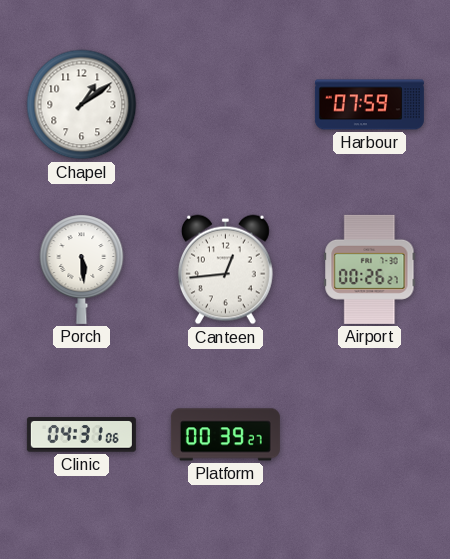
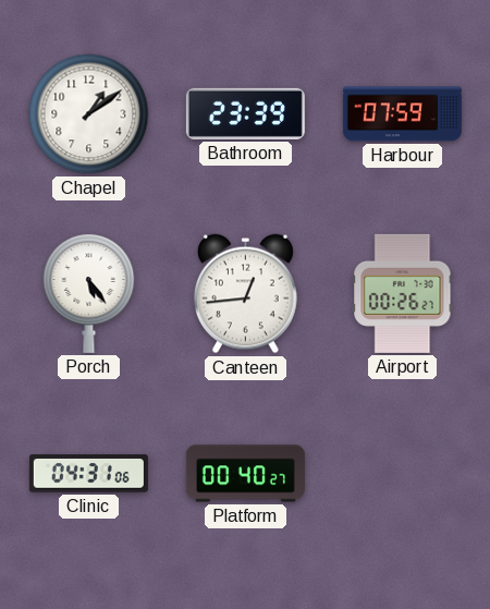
Bathroom: none -> 23:39 (245, 113)
Porch: 5:29 -> 5:24 (89, 293)
Platform: 00:39 -> 00:40 (245, 474)
